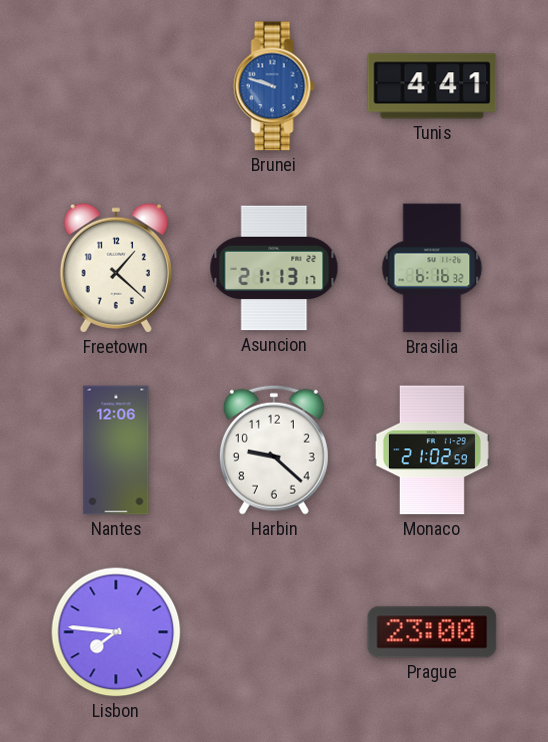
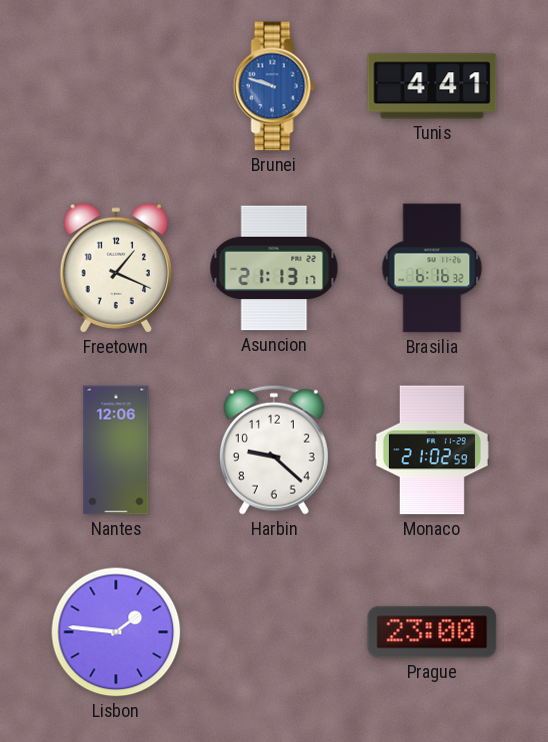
Freetown: 1:22 -> 1:19 (116, 268)
Lisbon: 7:46 -> 1:46 (116, 632)
